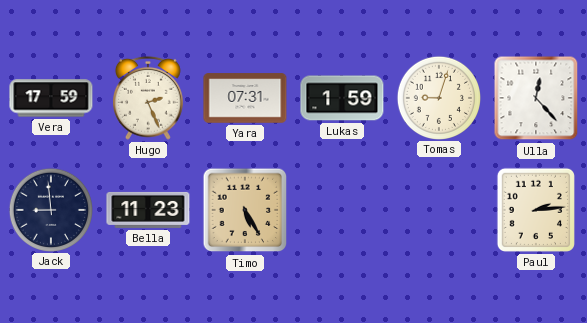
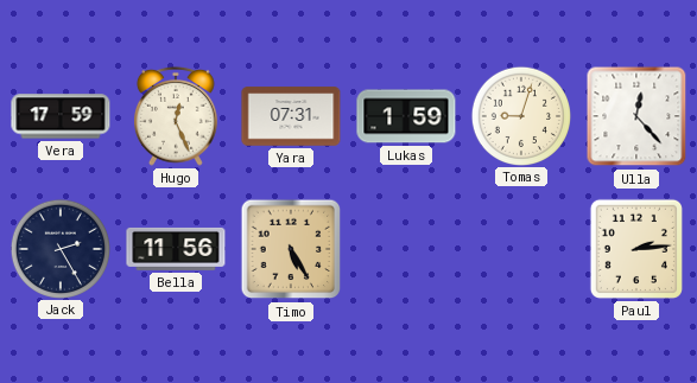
Hugo: 2:26 -> 12:26 (177, 116)
Jack: 8:59 -> 2:25 (59, 248)
Bella: 11:23 -> 11:56 (176, 249)
